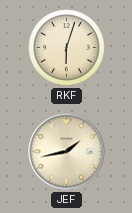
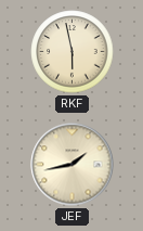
RKF: 6:03 -> 5:58 (73, 52)
